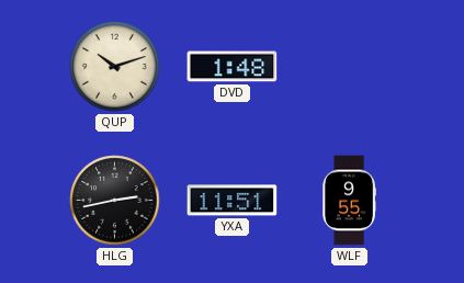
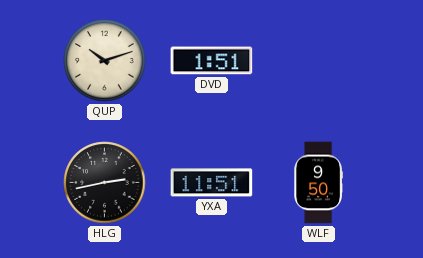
DVD: 1:48 -> 1:51 (212, 61)
WLF: 9:55 -> 9:50 (318, 183)
